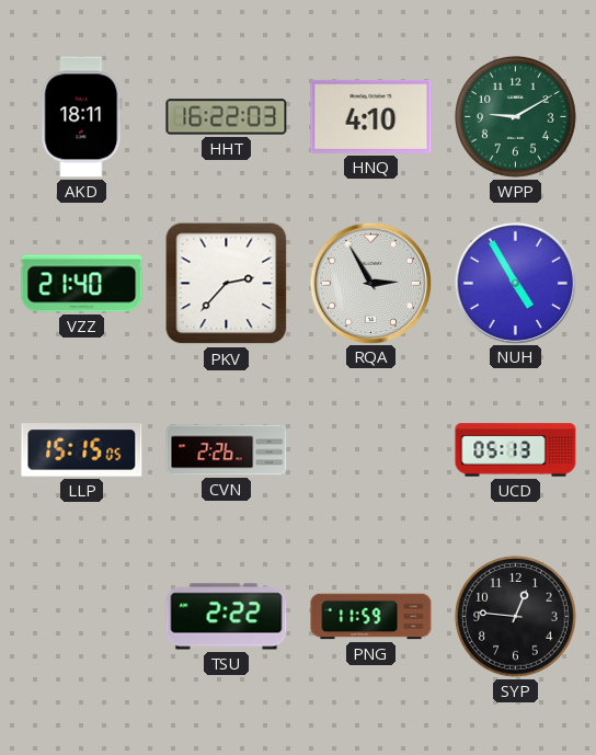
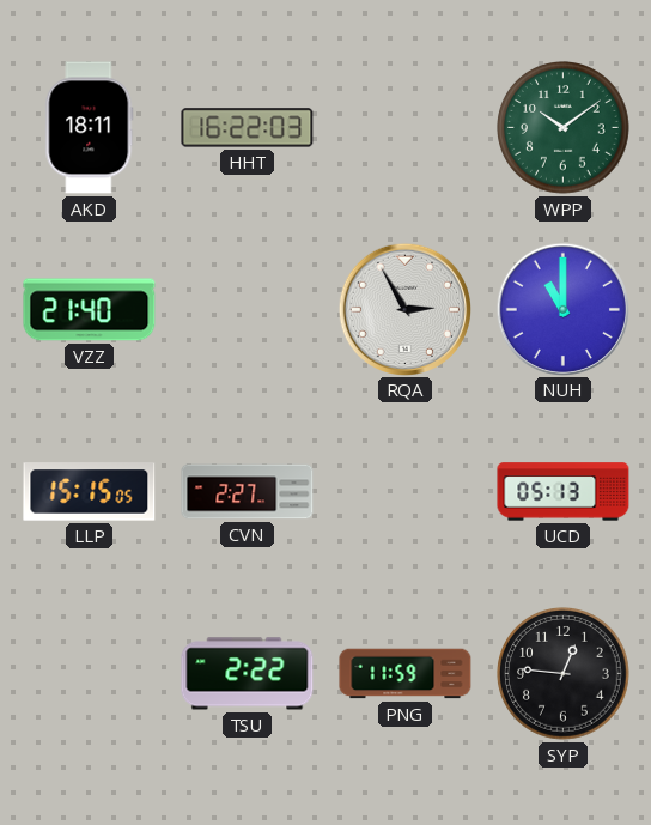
HNQ: 4:10 -> none (371, 116)
WPP: 9:10 -> 10:09 (564, 128)
PKV: 2:37 -> none (227, 284)
NUH: 4:55 -> 11:00 (562, 309)
CVN: 2:26 -> 2:27 (248, 492)
